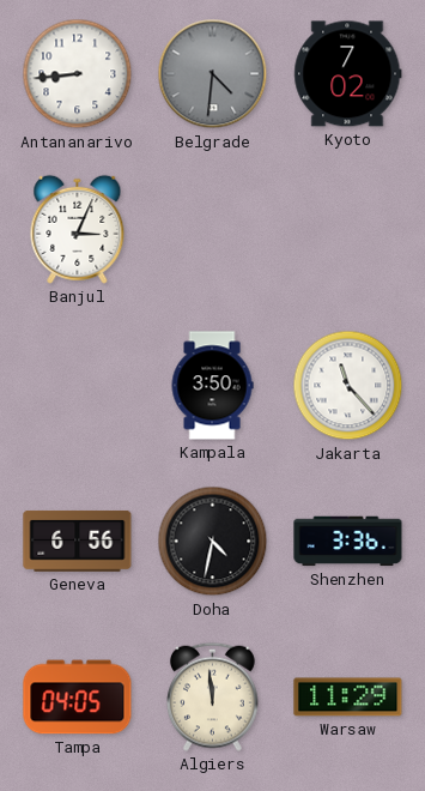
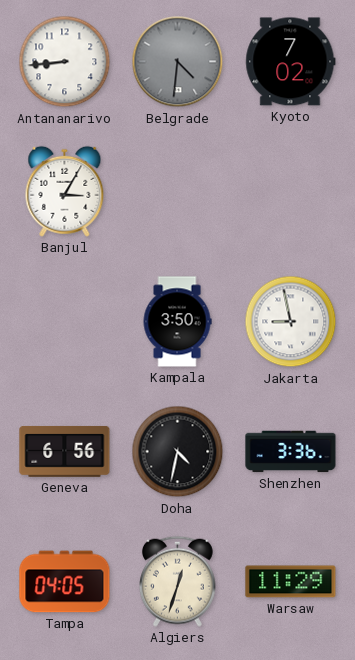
Banjul: 3:04 -> 3:05 (65, 191)
Jakarta: 11:23 -> 8:58 (291, 322)
Algiers: 11:59 -> 12:33 (177, 581)
